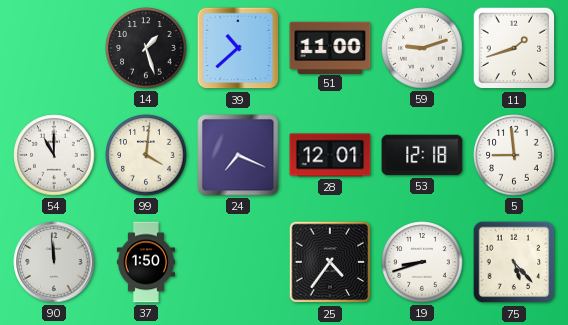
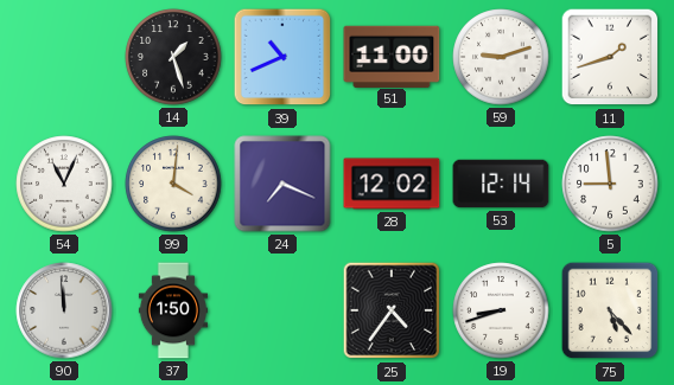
39: 10:38 -> 10:41 (282, 57)
54: 11:00 -> 11:04 (64, 184)
28: 12:01 -> 12:02 (392, 184)
53: 12:18 -> 12:14 (501, 184)
